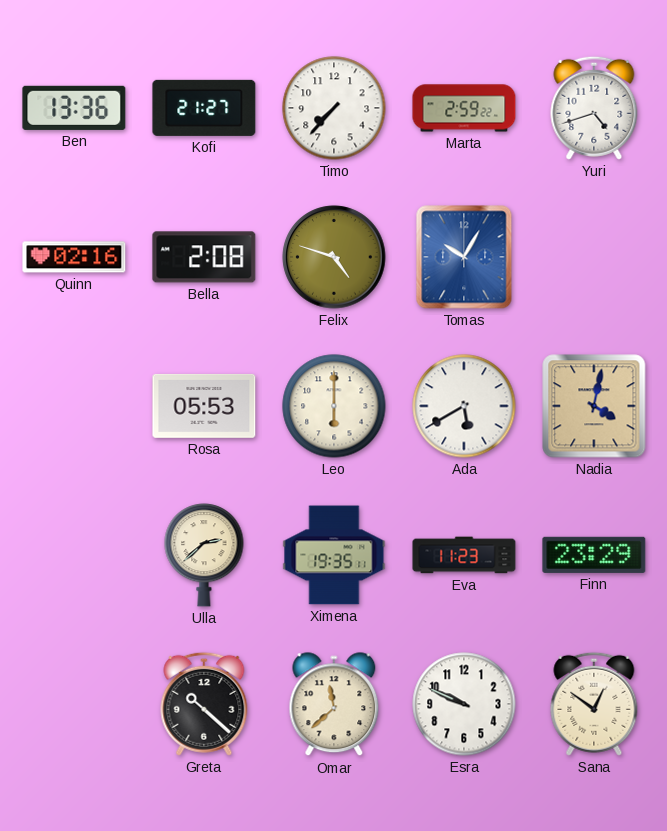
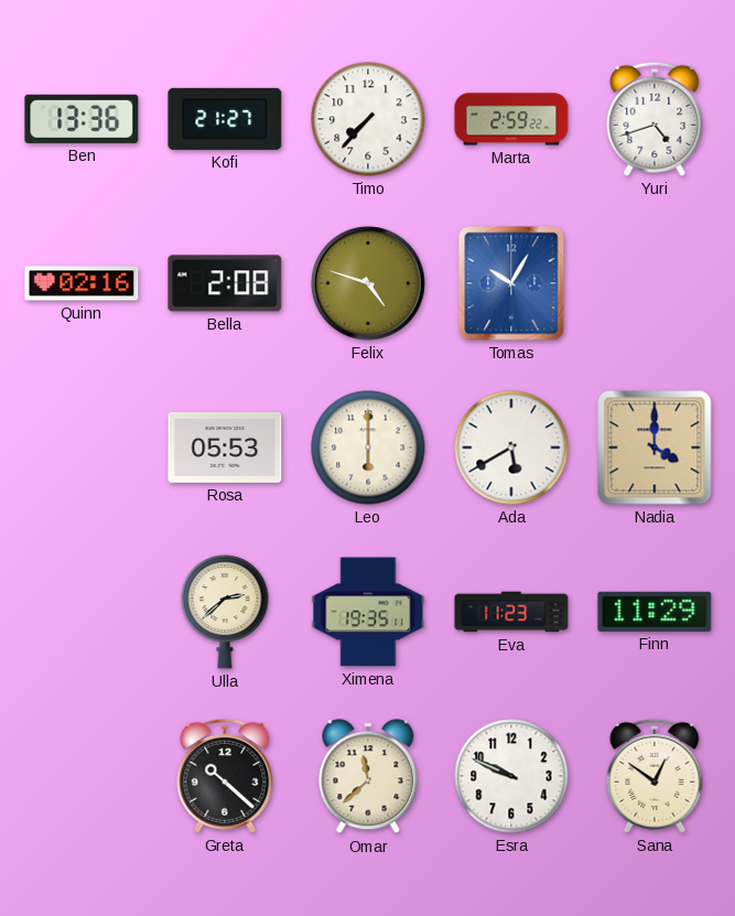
Nadia: 4:02 -> 4:00 (655, 448)
Finn: 23:29 -> 11:29 (655, 612)
